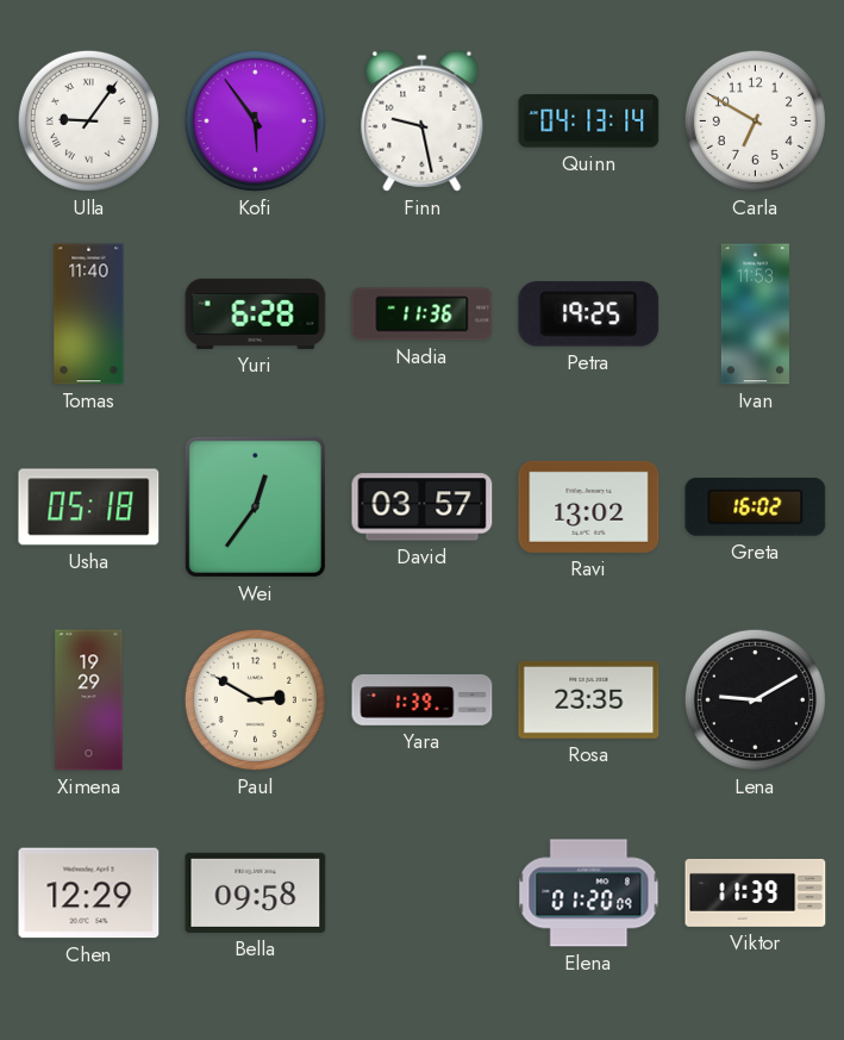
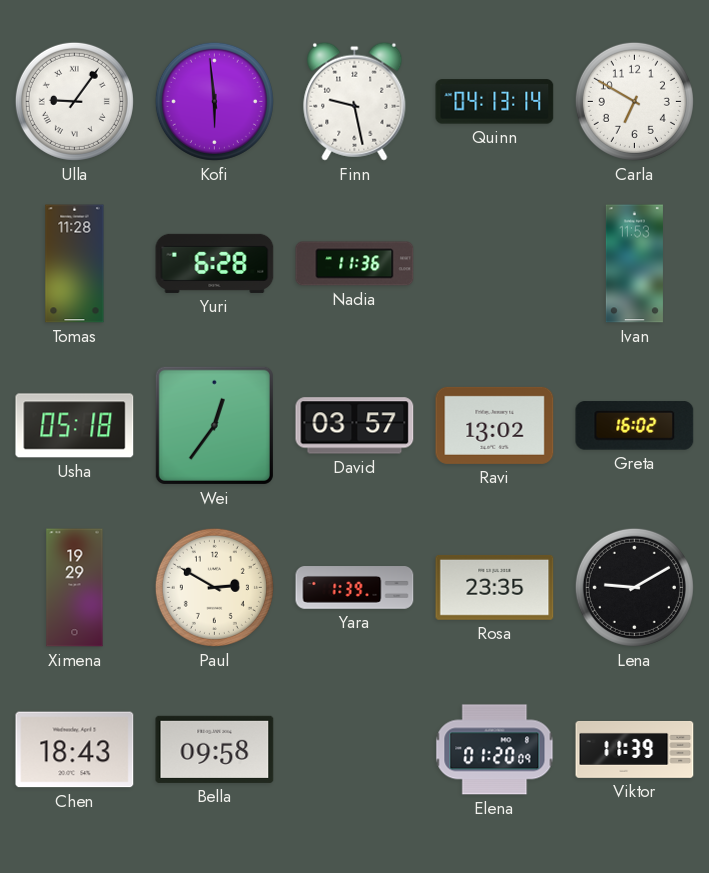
Kofi: 5:54 -> 5:59 (214, 101)
Tomas: 11:40 -> 11:28 (75, 264)
Petra: 19:25 -> none (589, 315)
Chen: 12:29 -> 18:43 (75, 750)
